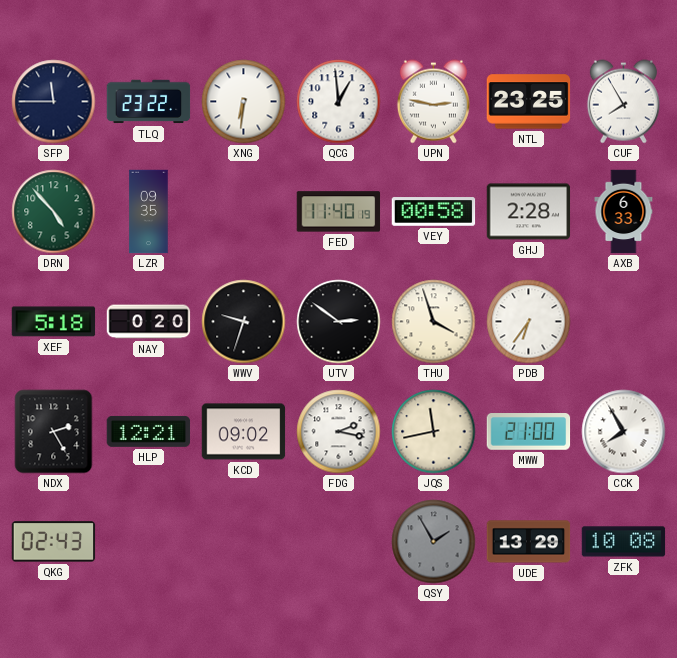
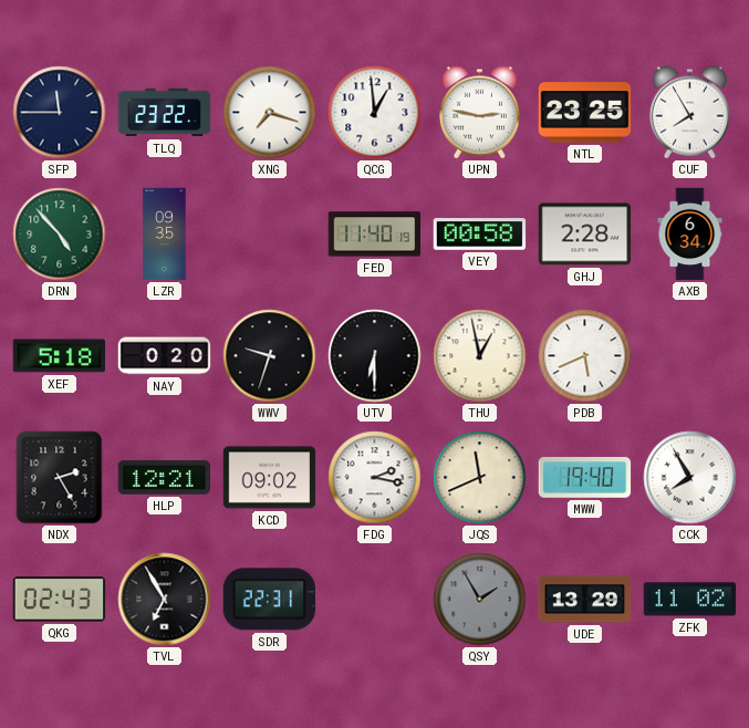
XNG: 6:31 -> 7:18 (270, 113)
AXB: 6:33 -> 6:34 (690, 235)
UTV: 2:51 -> 6:30 (375, 356)
THU: 3:57 -> 12:58 (480, 356)
PDB: 6:36 -> 5:41 (585, 356)
JQS: 11:43 -> 11:41 (480, 478)
MWW: 21:00 -> 19:40 (585, 478)
TVL: none -> 6:55 (165, 600)
SDR: none -> 22:31 (269, 600)
ZFK: 10:08 -> 11:02 (690, 600)
